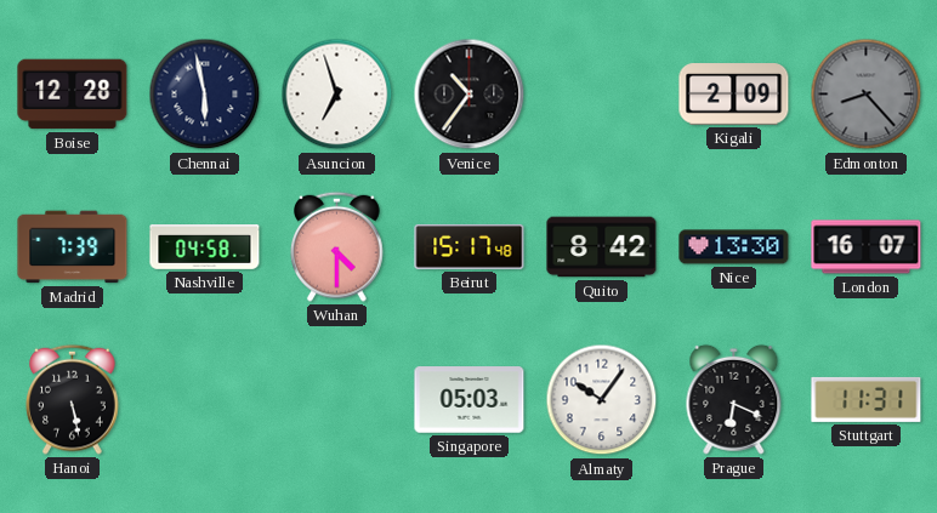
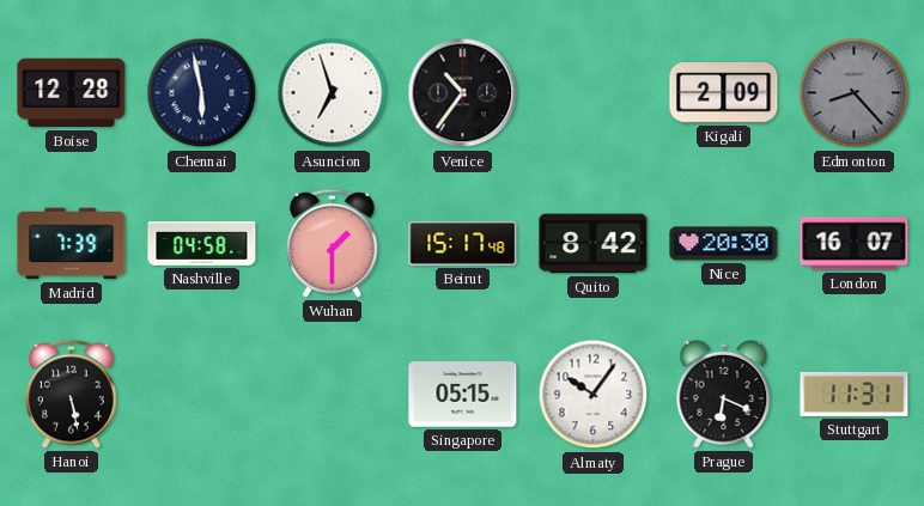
Wuhan: 4:30 -> 1:30 (333, 243)
Nice: 13:30 -> 20:30 (724, 244)
Singapore: 05:03 -> 05:15 (463, 395)
